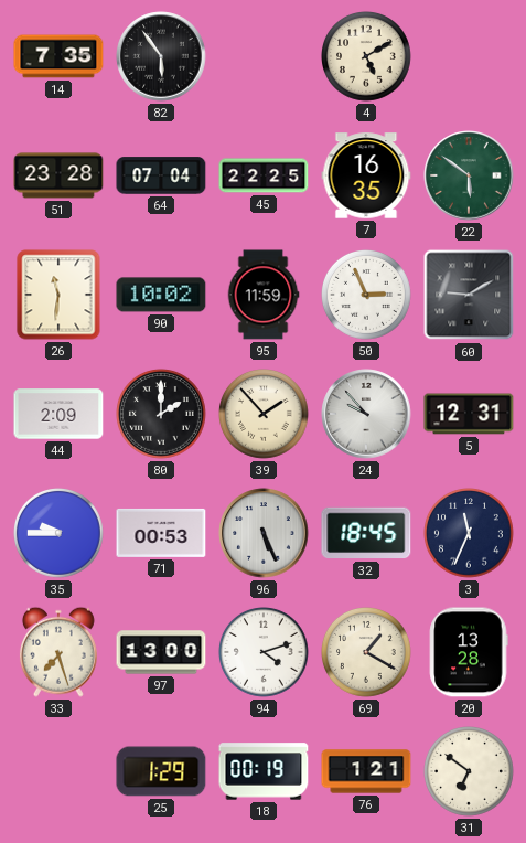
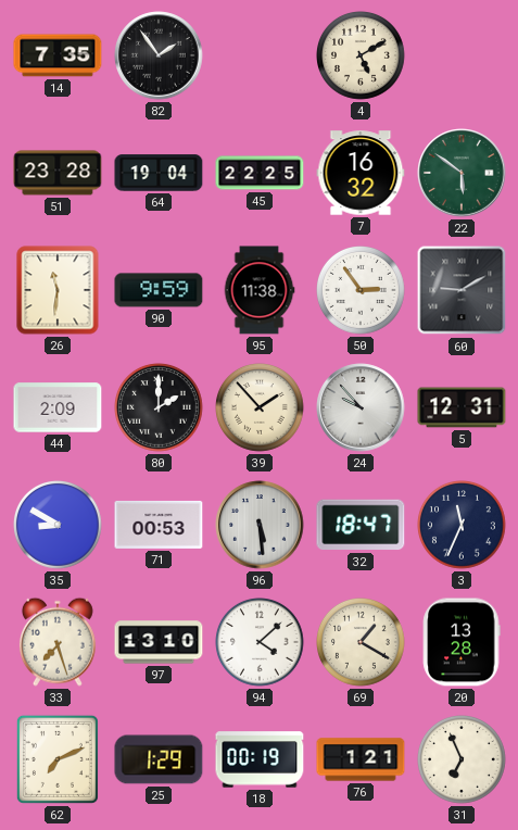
82: 5:54 -> 1:54 (159, 55)
64: 07:04 -> 19:04 (159, 173)
7: 16:35 -> 16:32 (361, 173)
90: 10:02 -> 9:59 (159, 290)
95: 11:59 -> 11:38 (260, 290)
50: 2:56 -> 2:54 (362, 291)
35: 9:45 -> 8:50 (59, 526)
96: 5:26 -> 5:29 (260, 525)
32: 18:45 -> 18:47 (361, 525)
97: 13:00 -> 13:10 (159, 642)
94: 4:12 -> 4:08 (261, 643)
62: none -> 7:11 (58, 759)
31: 6:51 -> 6:56 (463, 760)
